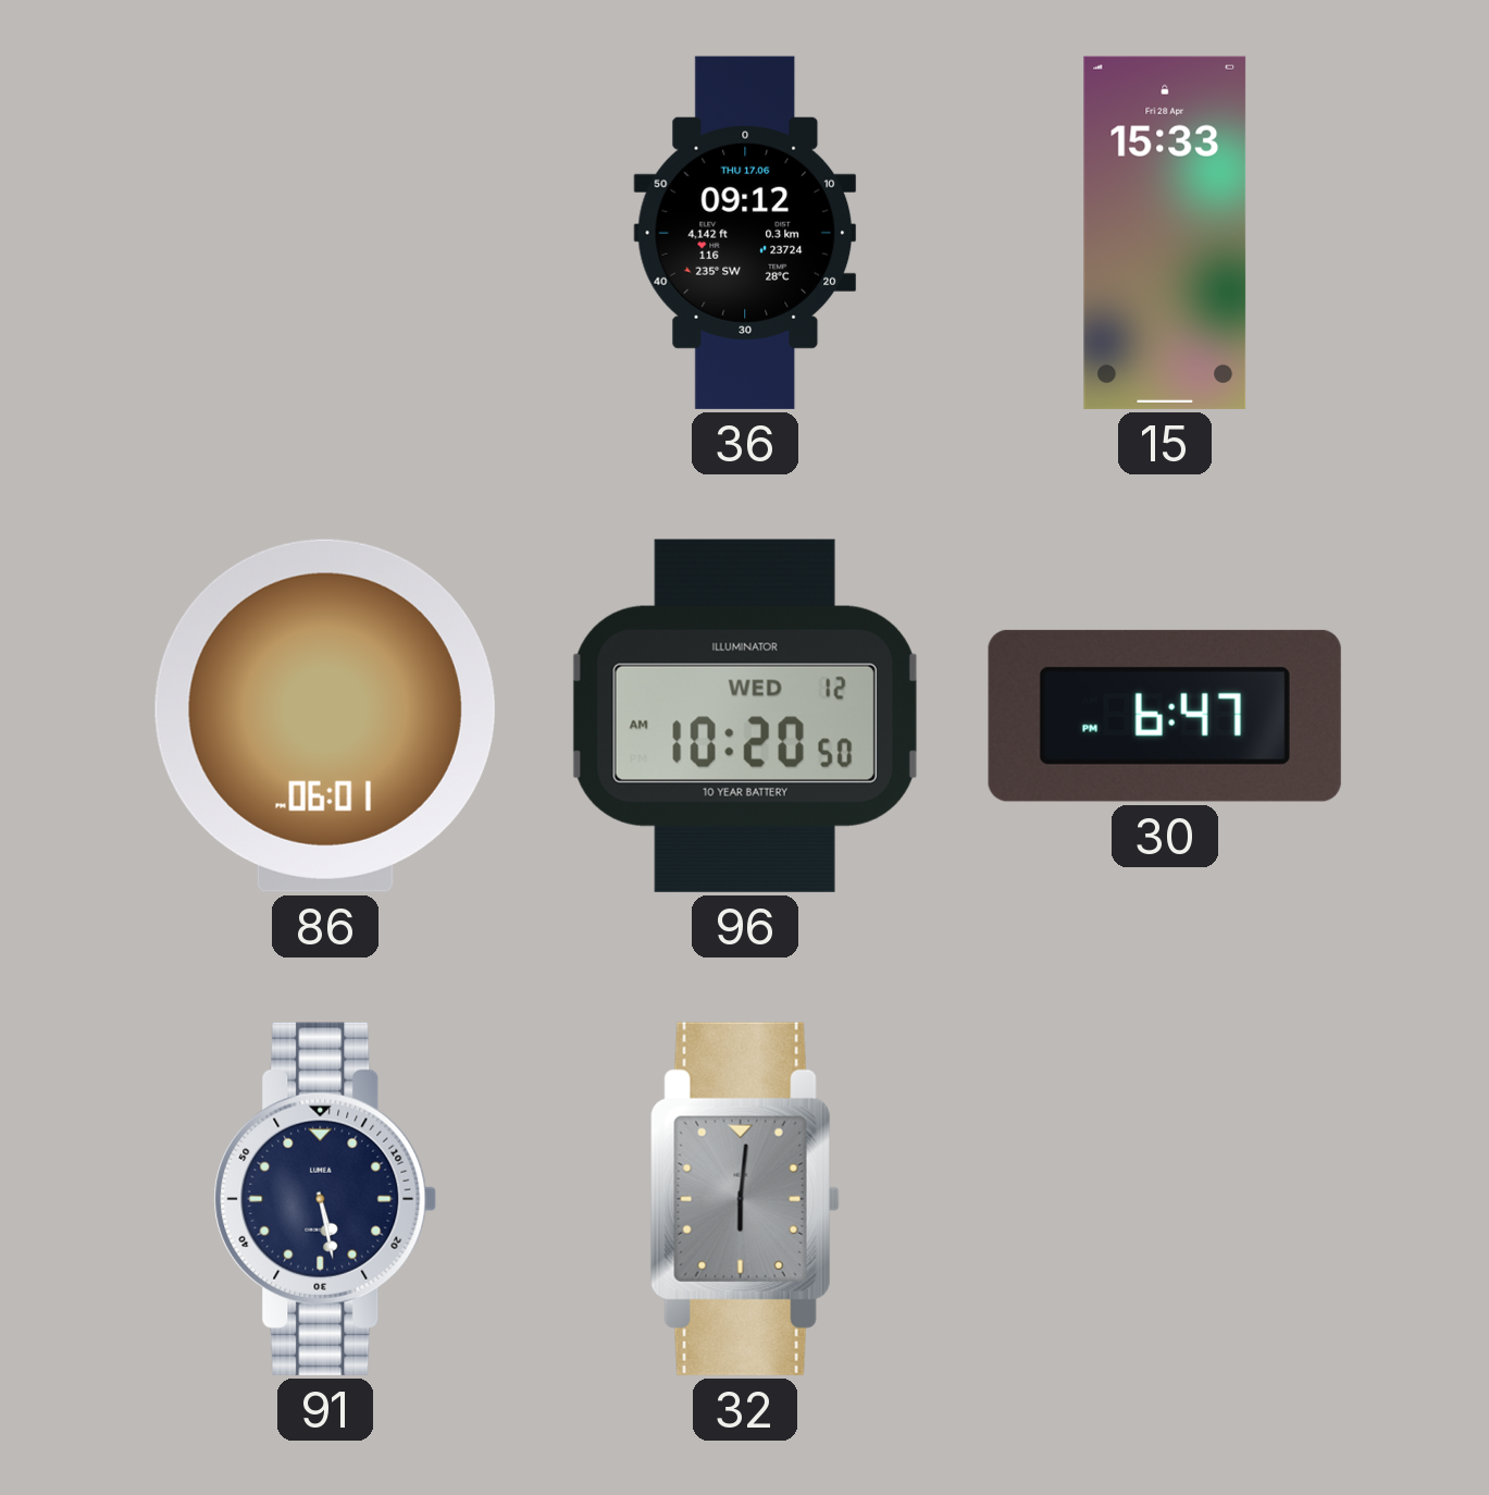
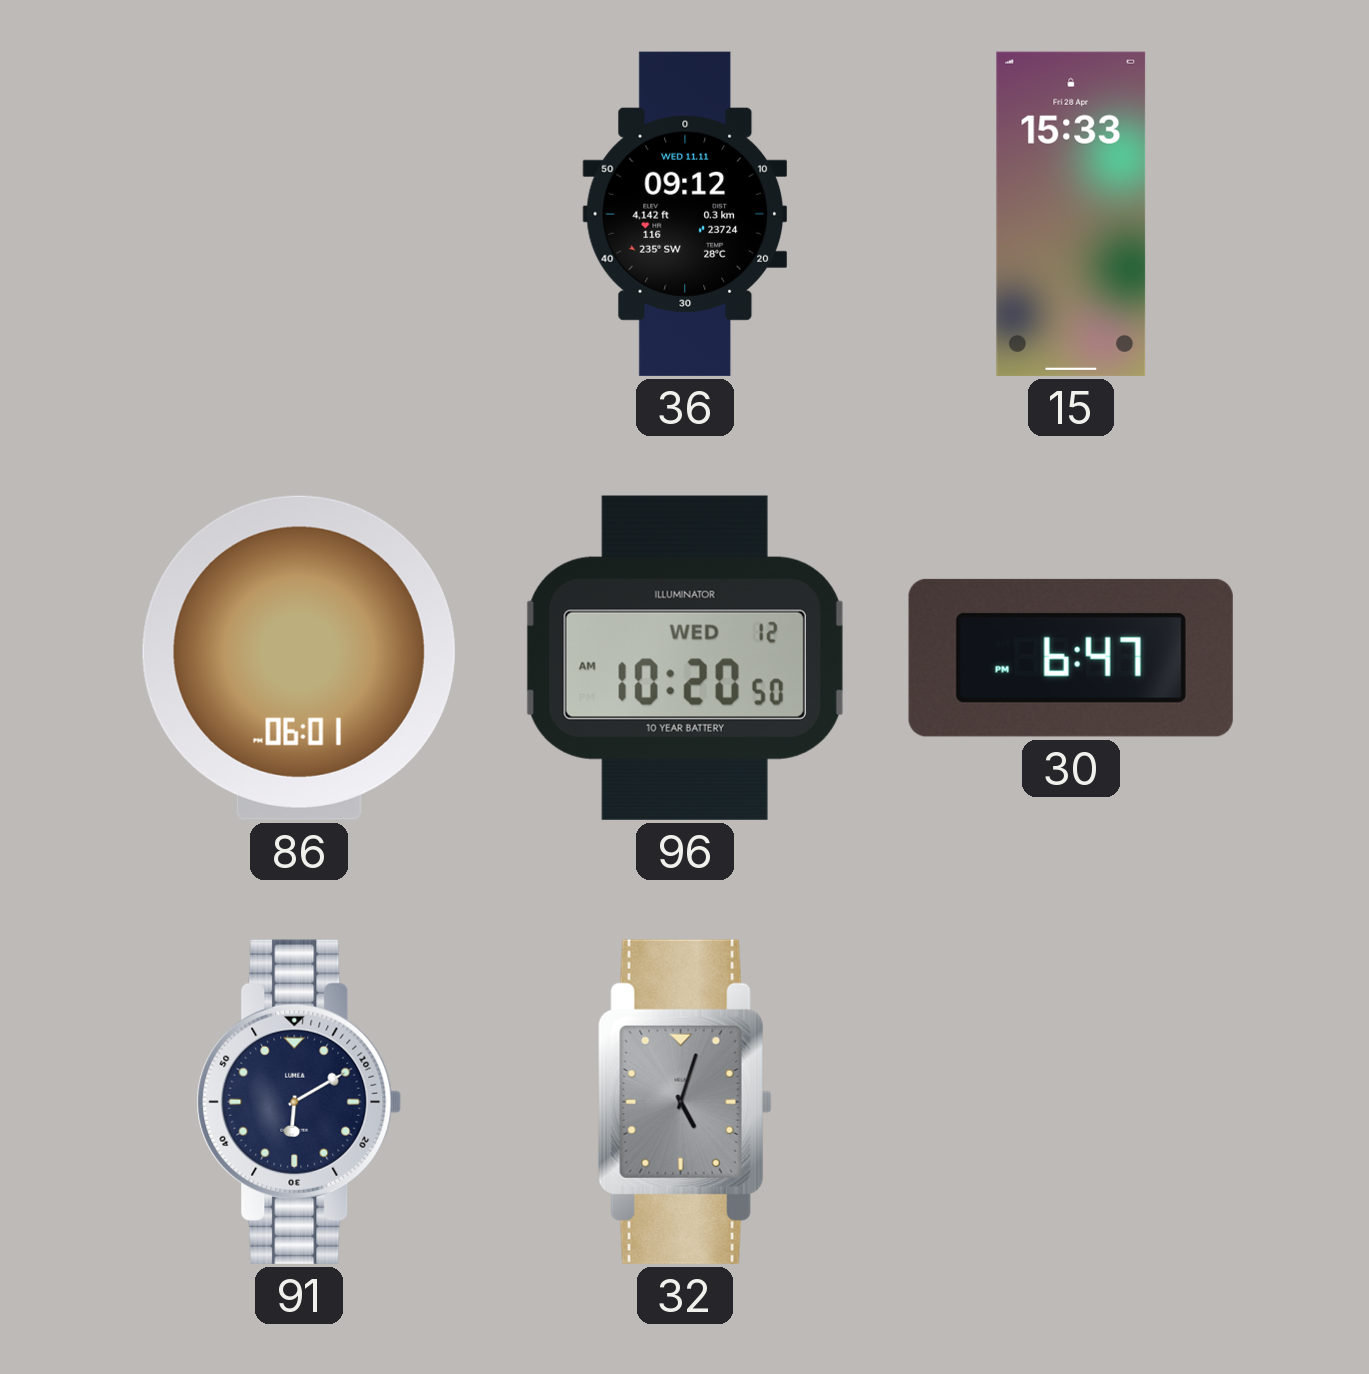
36 date: THU 17.06 -> WED 11.11 (685, 214)
91: 5:28 -> 6:10 (299, 1102)
32: 6:01 -> 5:03 (685, 1102)
